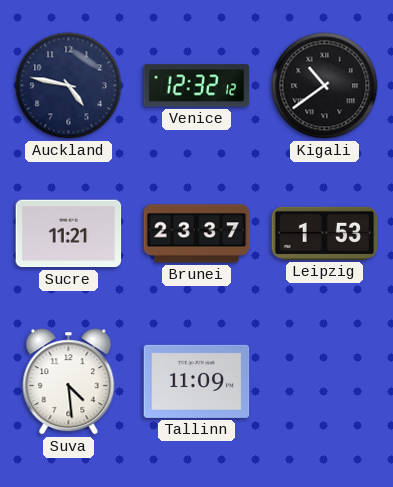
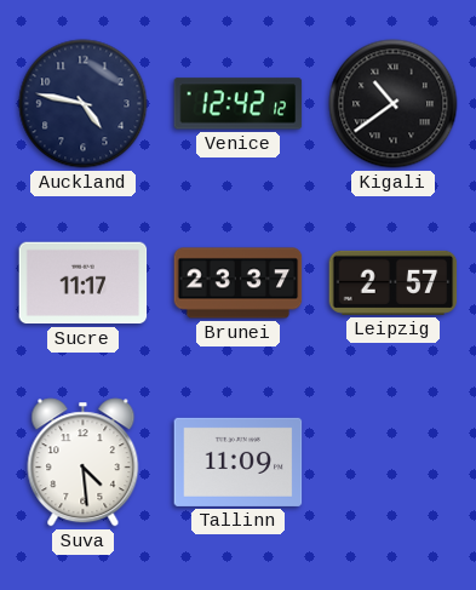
Venice: 12:32 -> 12:42 (239, 104)
Sucre: 11:21 -> 11:17 (84, 283)
Leipzig: 1:53 -> 2:57 (394, 282)
